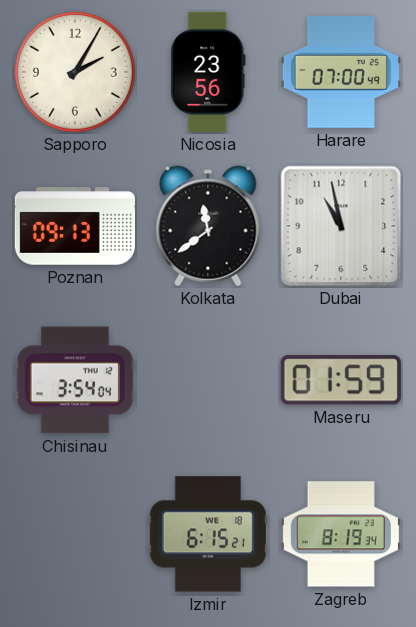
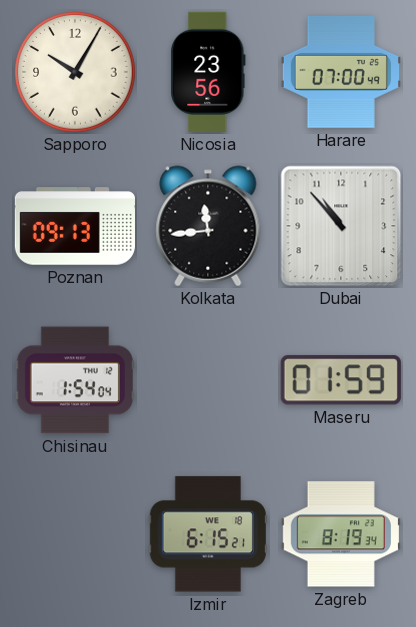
Sapporo: 2:05 -> 10:05 (75, 72)
Kolkata: 11:39 -> 11:44 (208, 226)
Dubai: 10:58 -> 10:53 (341, 226)
Chisinau: 3:54 -> 1:54 (75, 380)
